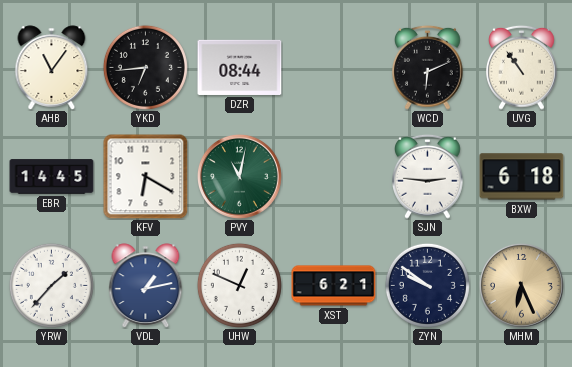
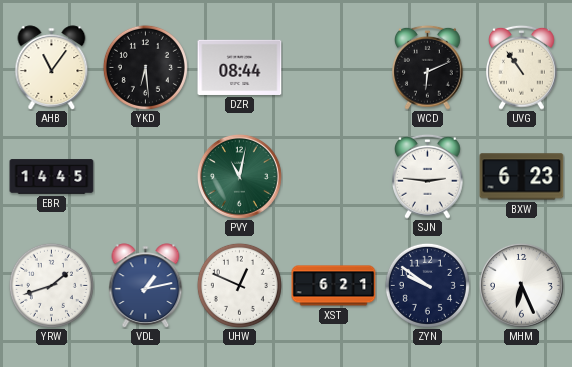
YKD: 6:44 -> 6:29 (145, 67)
KFV: 6:20 -> none (146, 177)
BXW: 6:18 -> 6:23 (522, 177)
YRW: 1:37 -> 1:42 (51, 285)
MHM dial: champagne -> white (521, 285)
